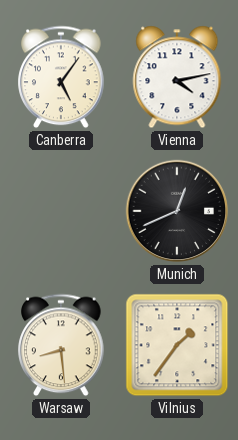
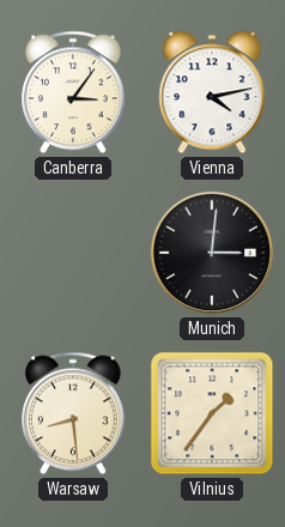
Canberra: 5:06 -> 3:06 (73, 92)
Munich: 12:41 -> 3:01 (212, 253)
